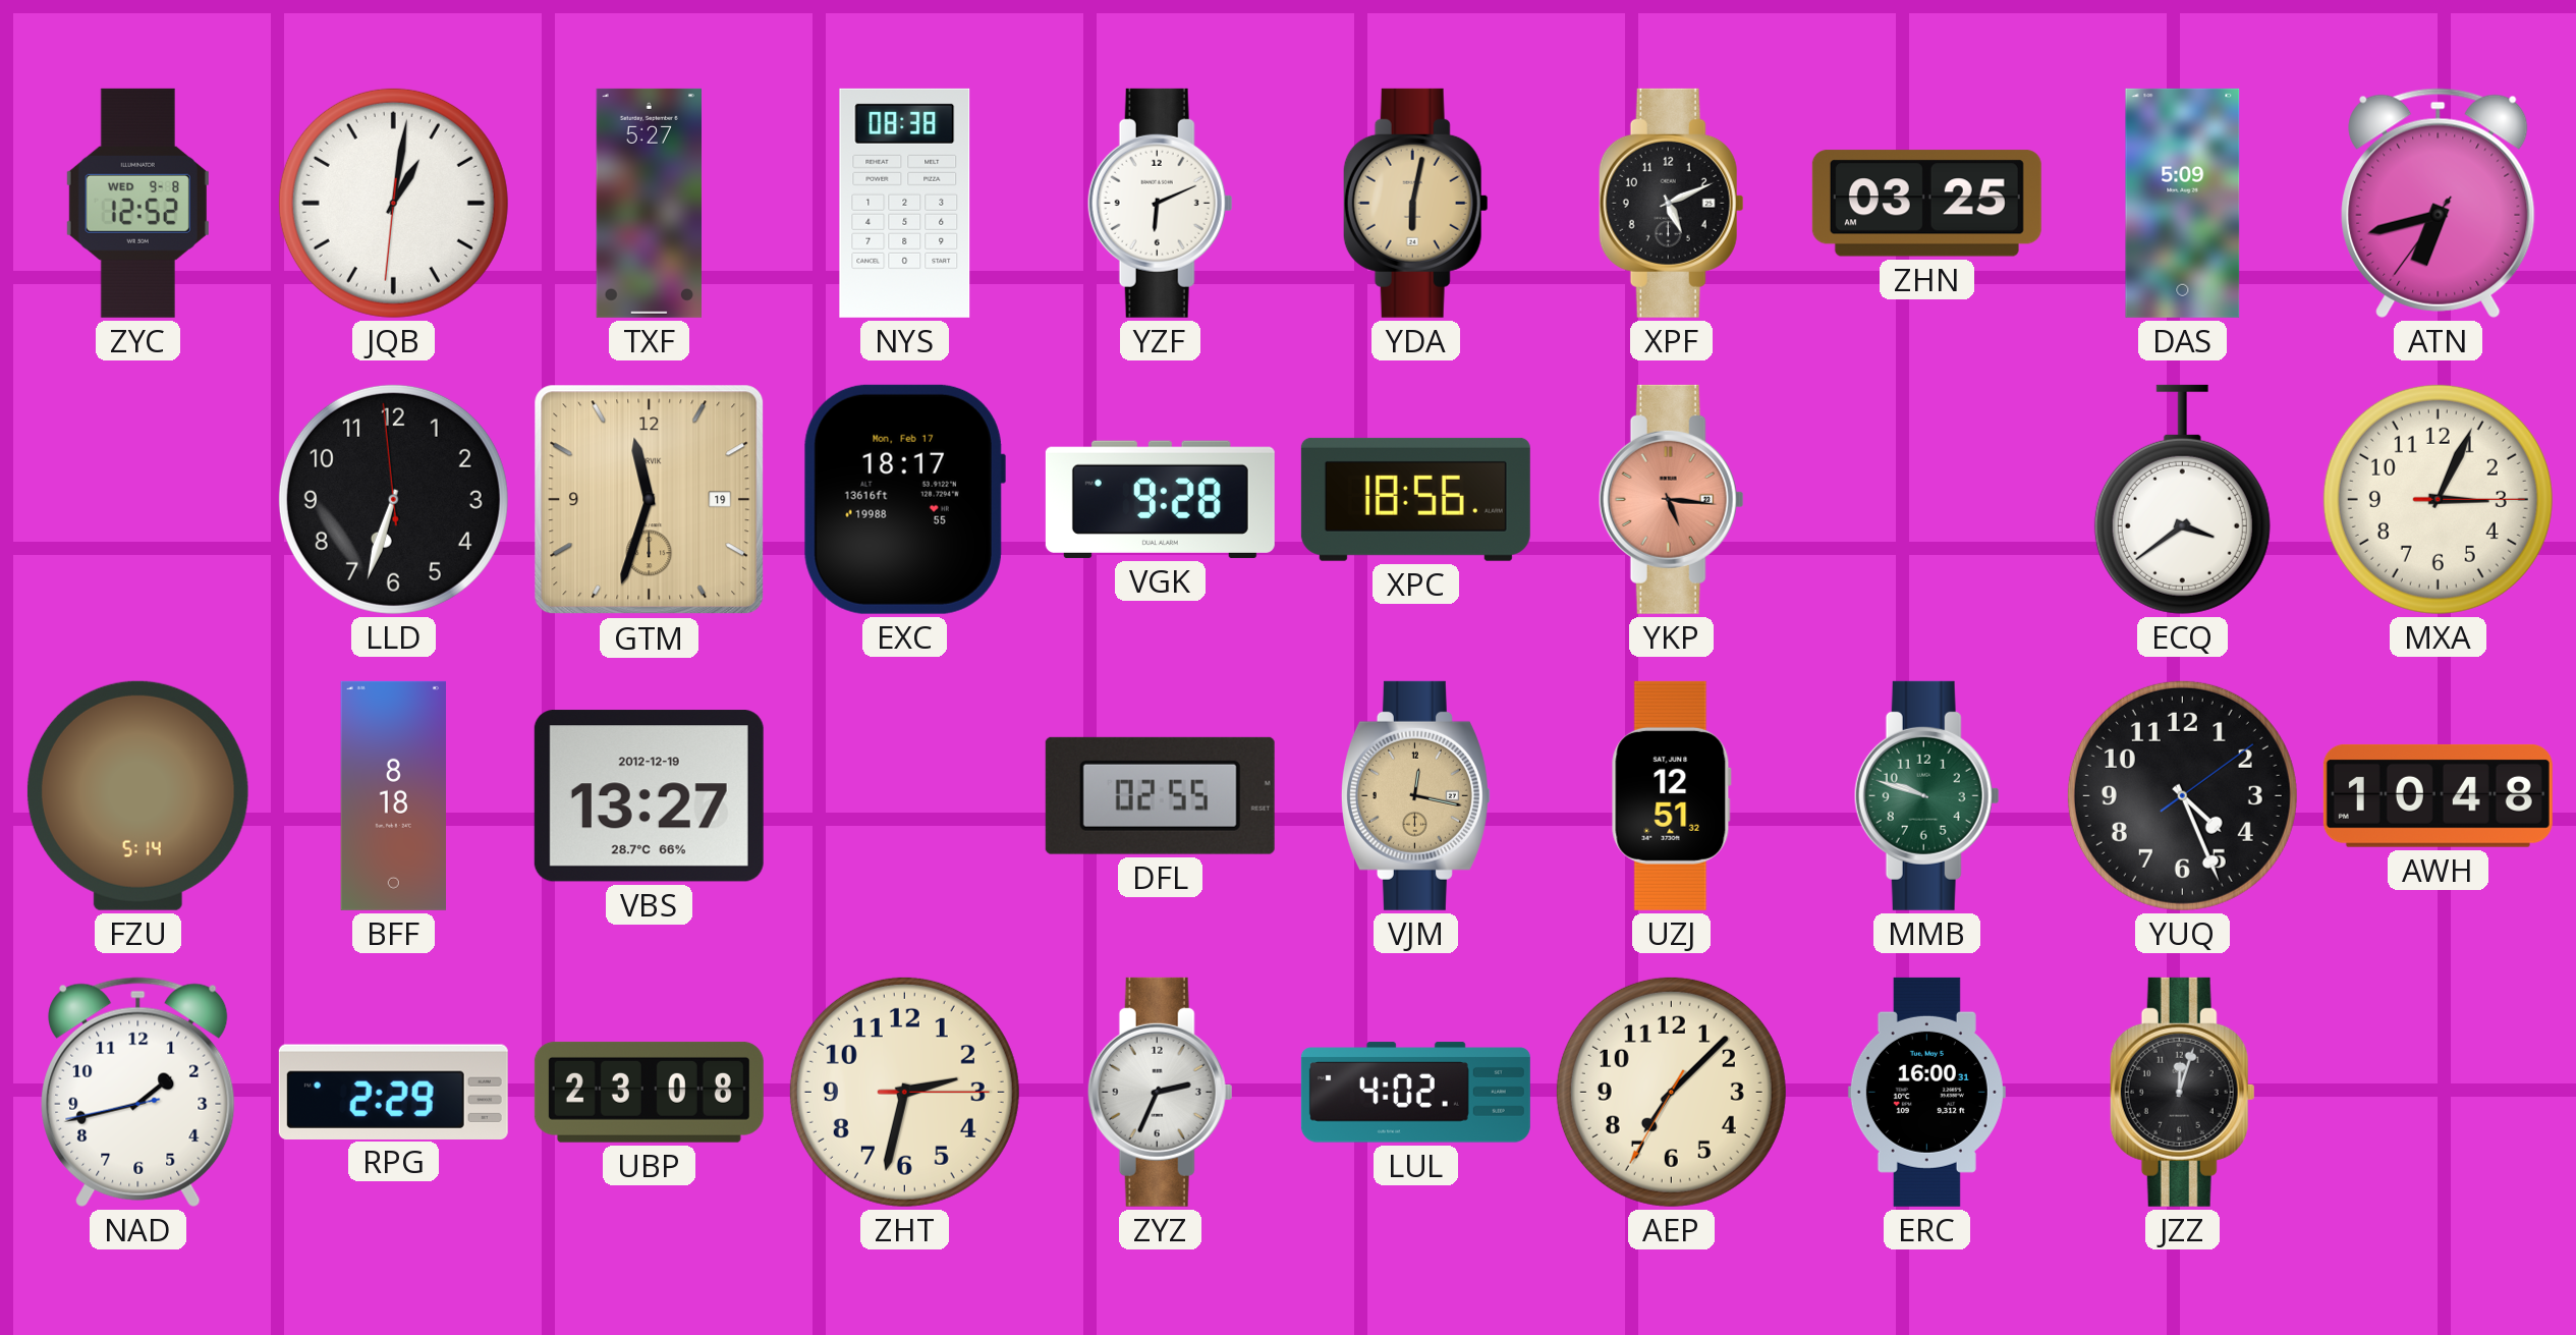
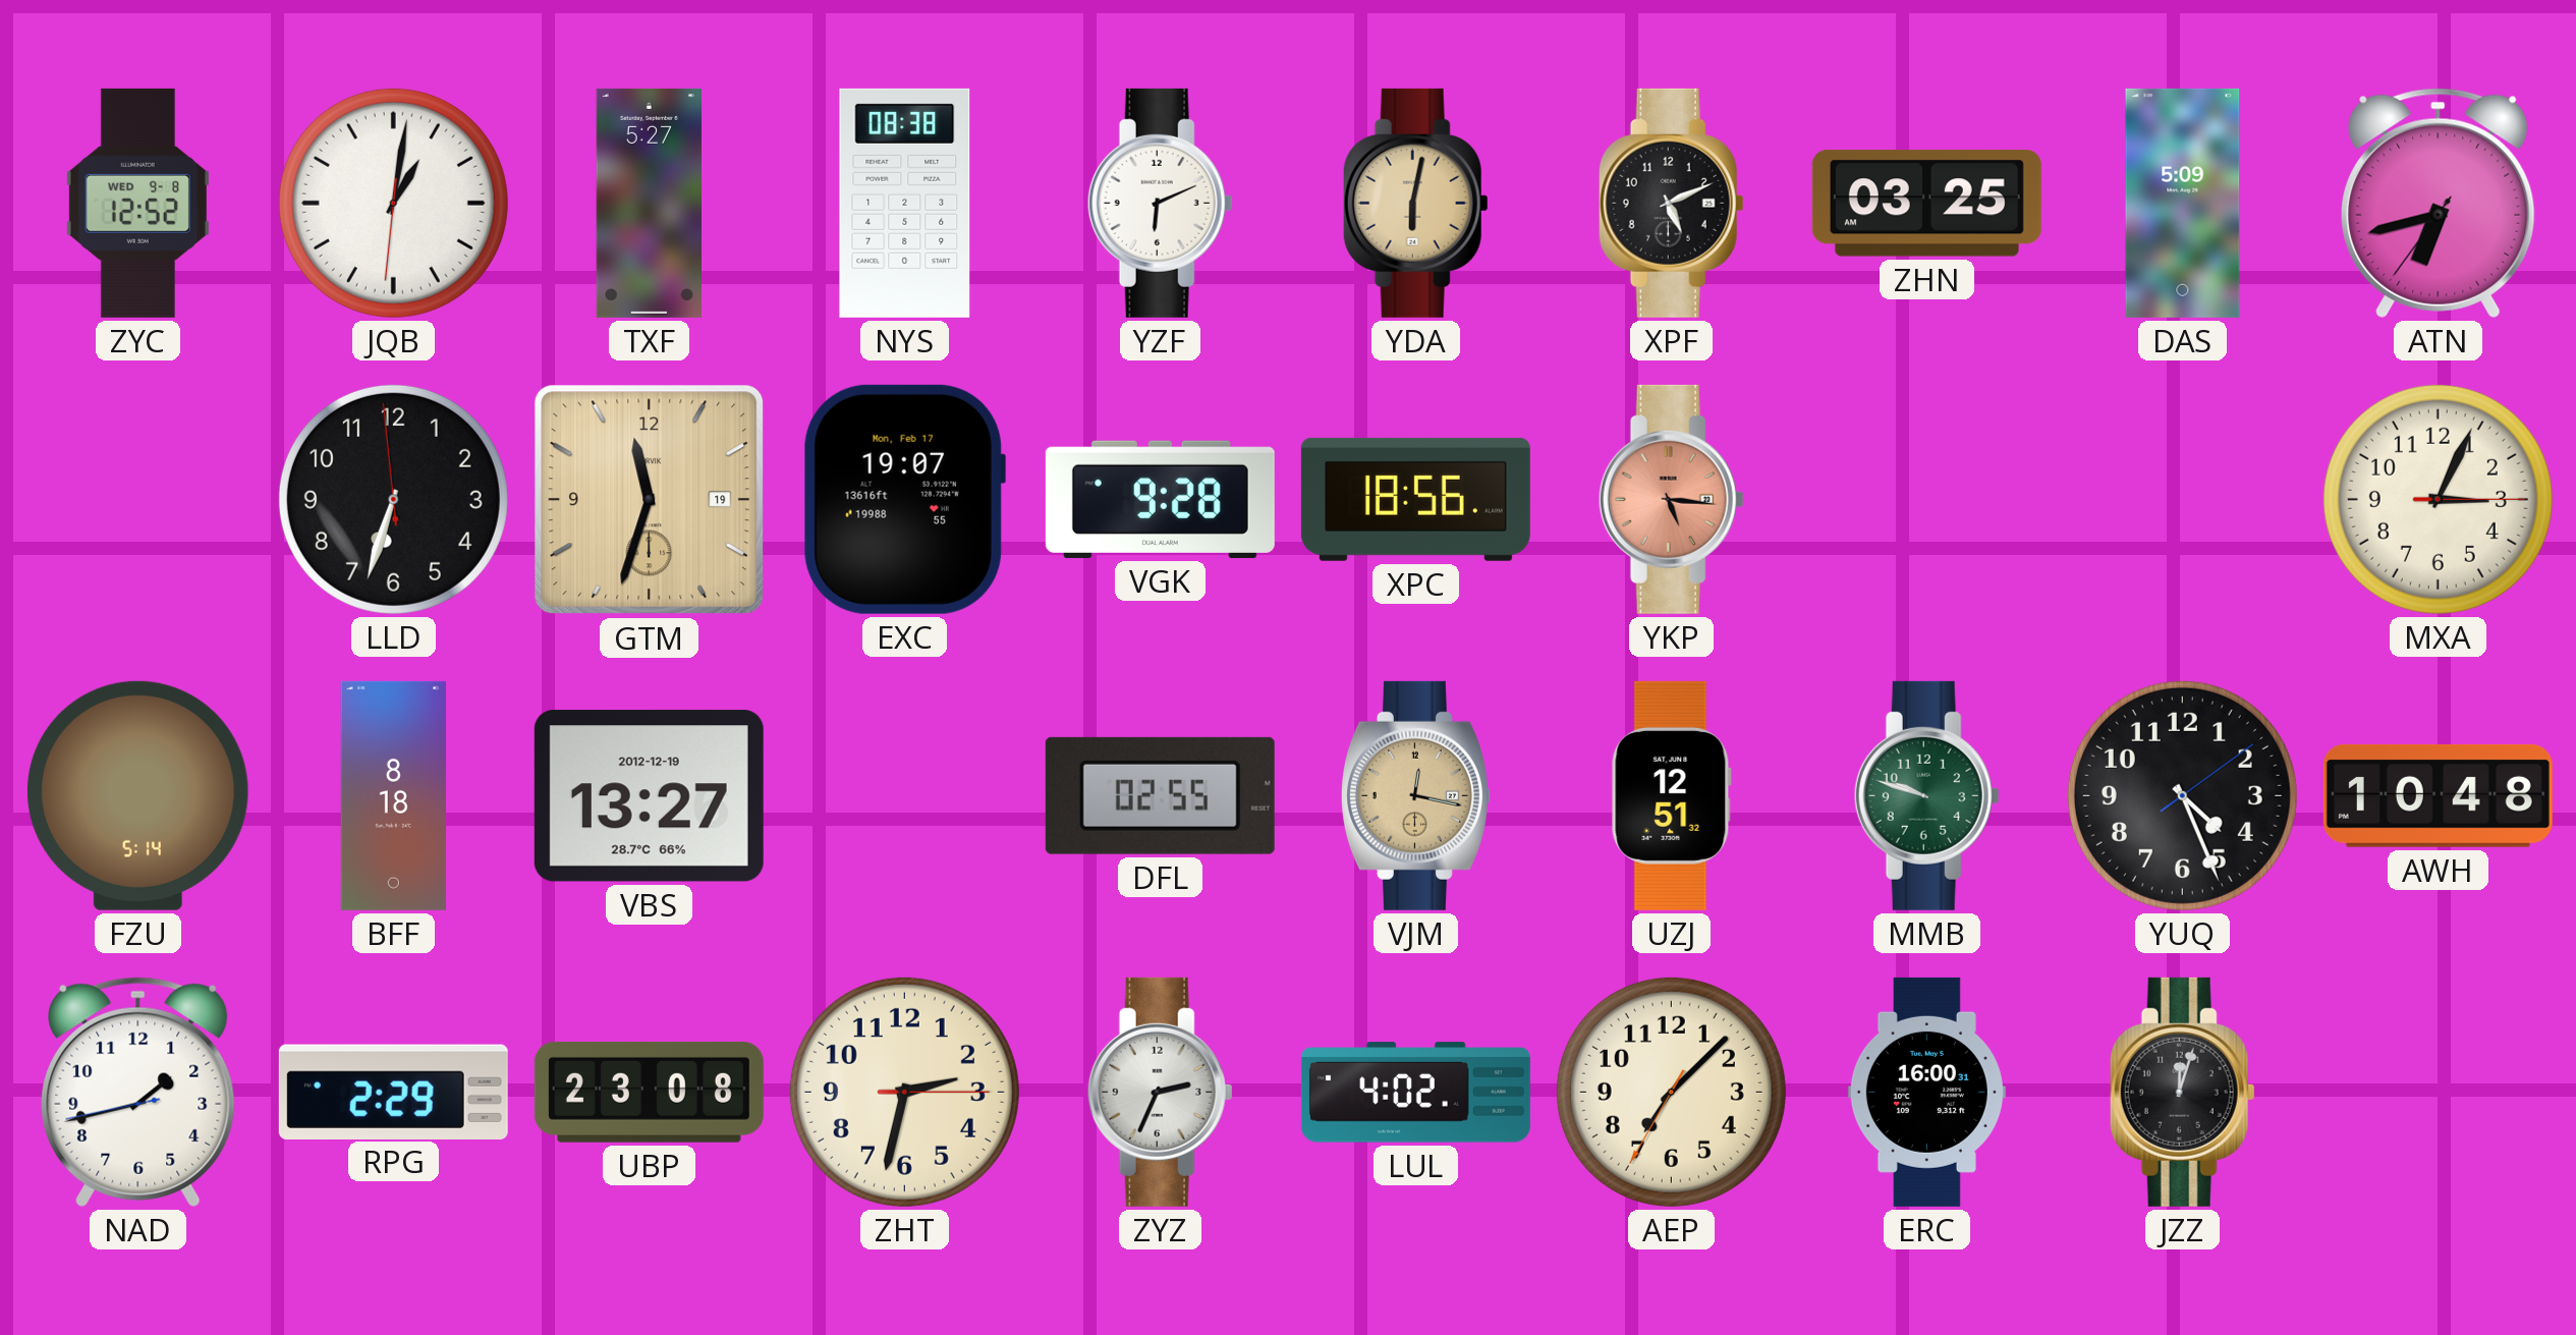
EXC: 18:17 -> 19:07 (904, 499)
ECQ: 3:39 -> none (2182, 499)
